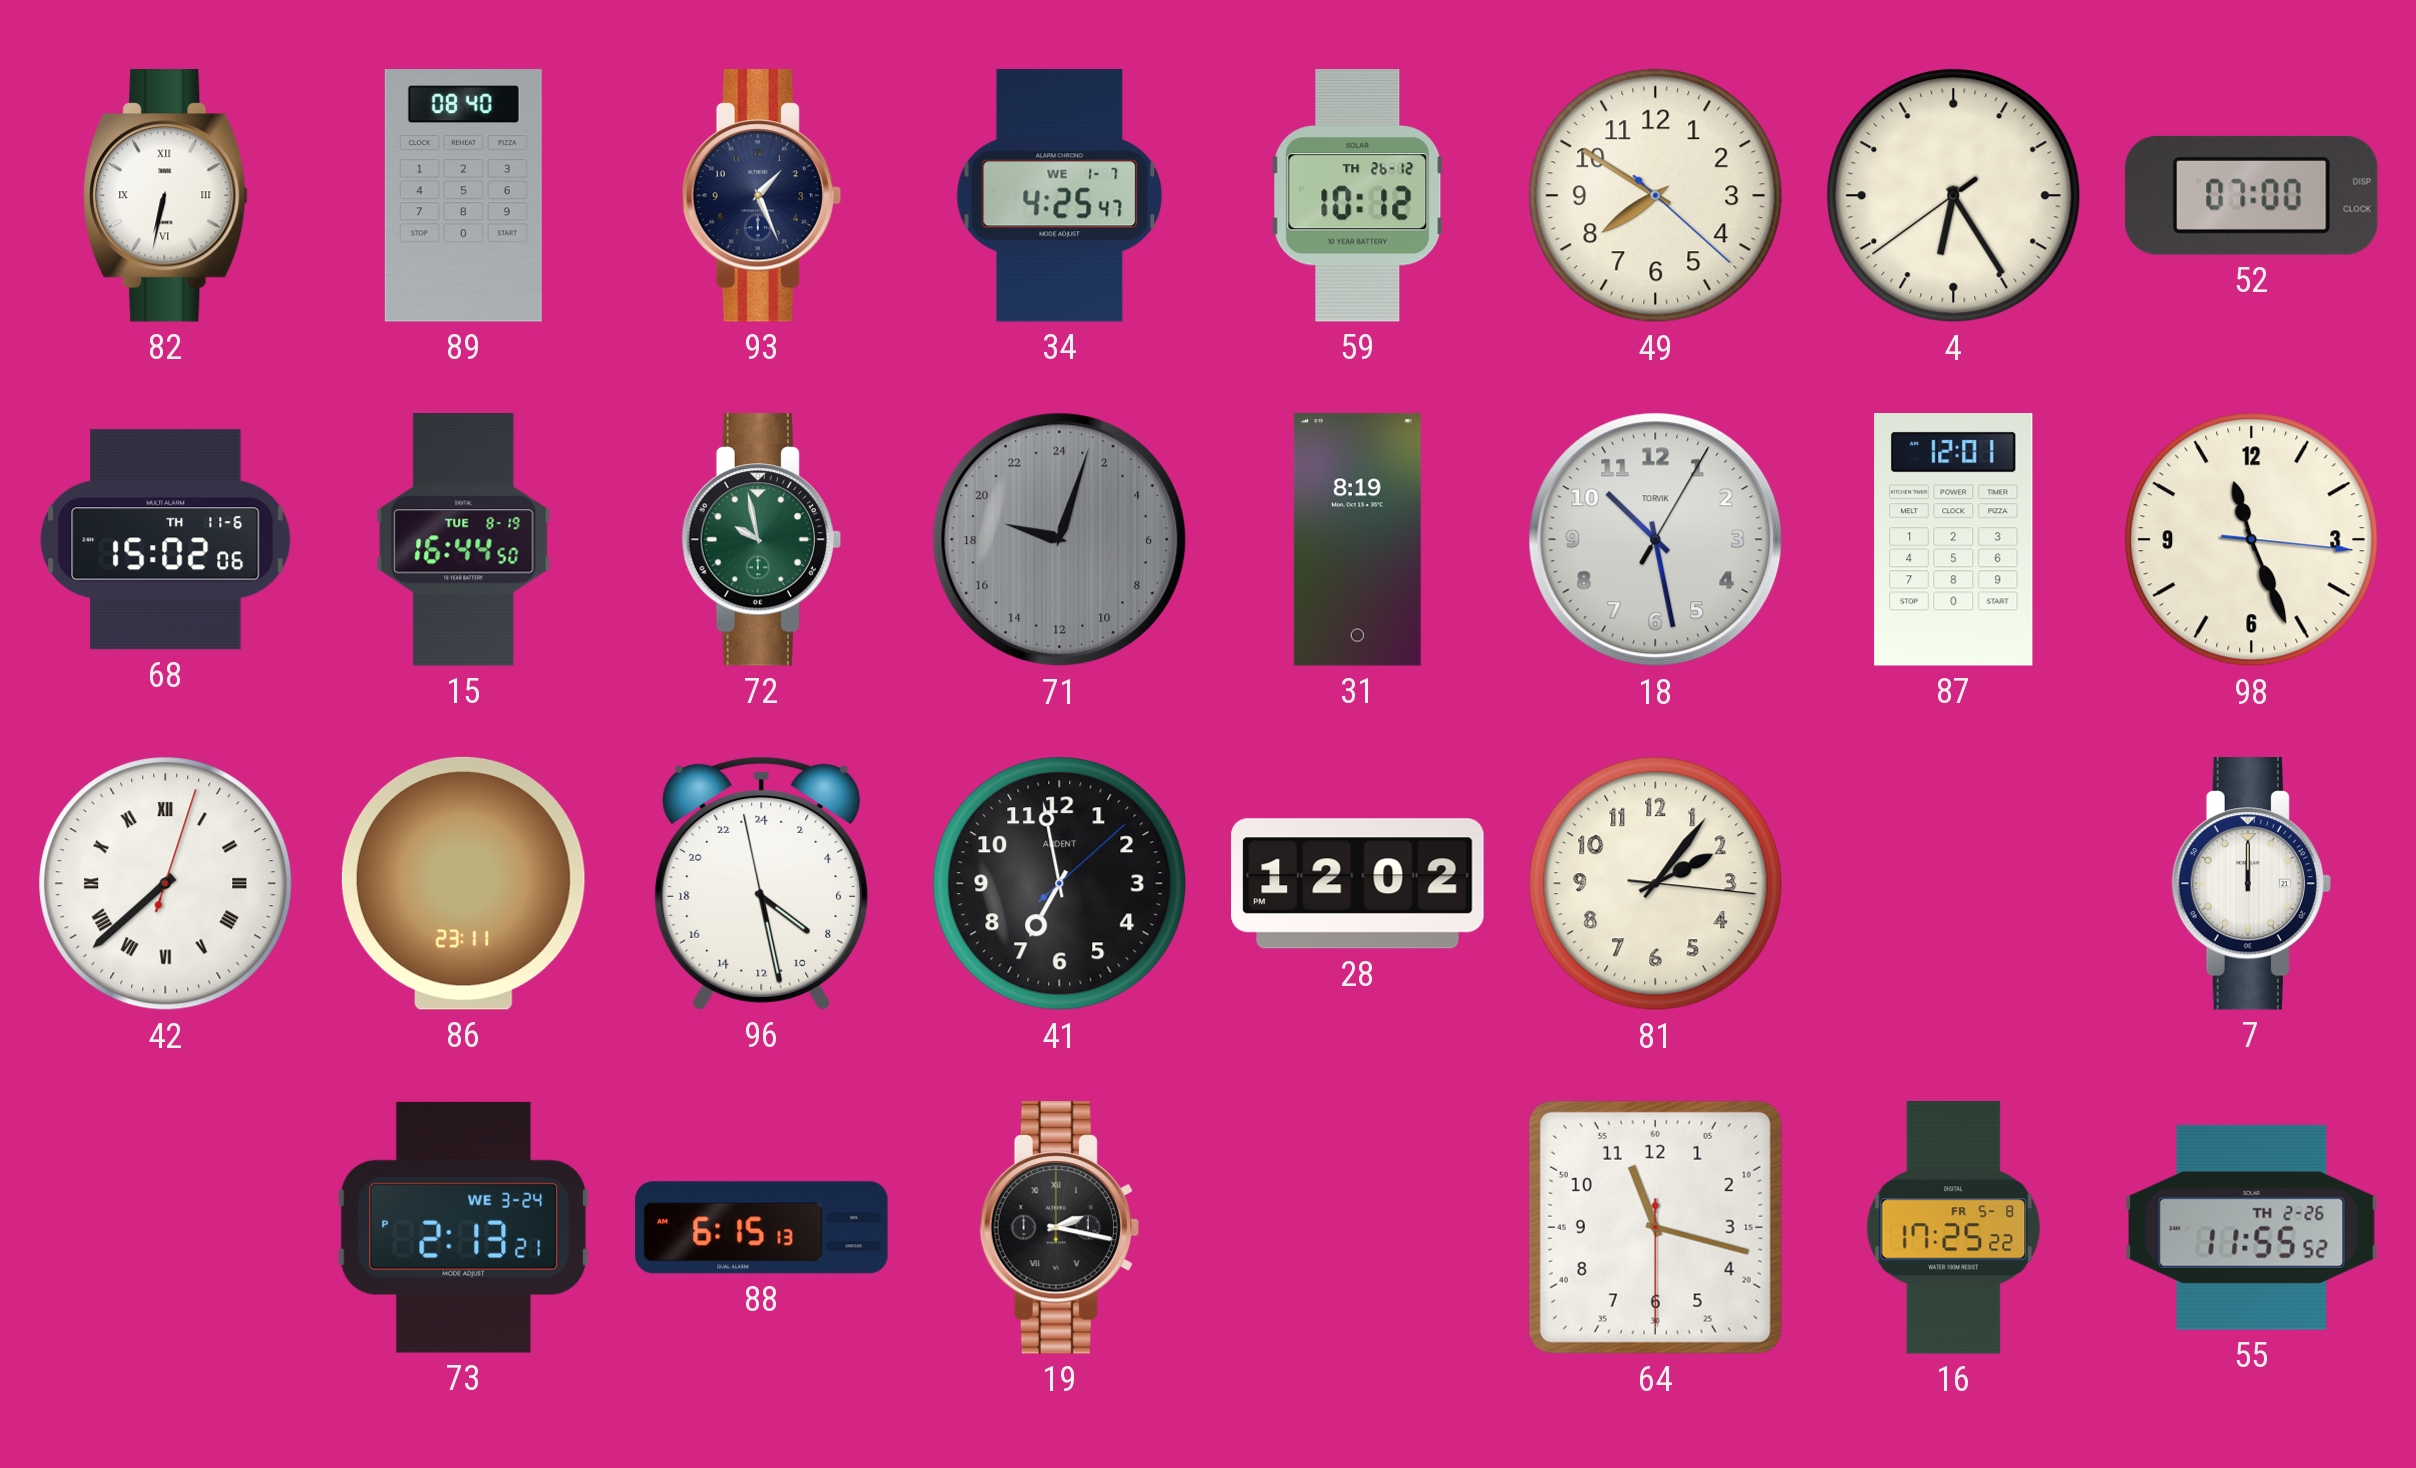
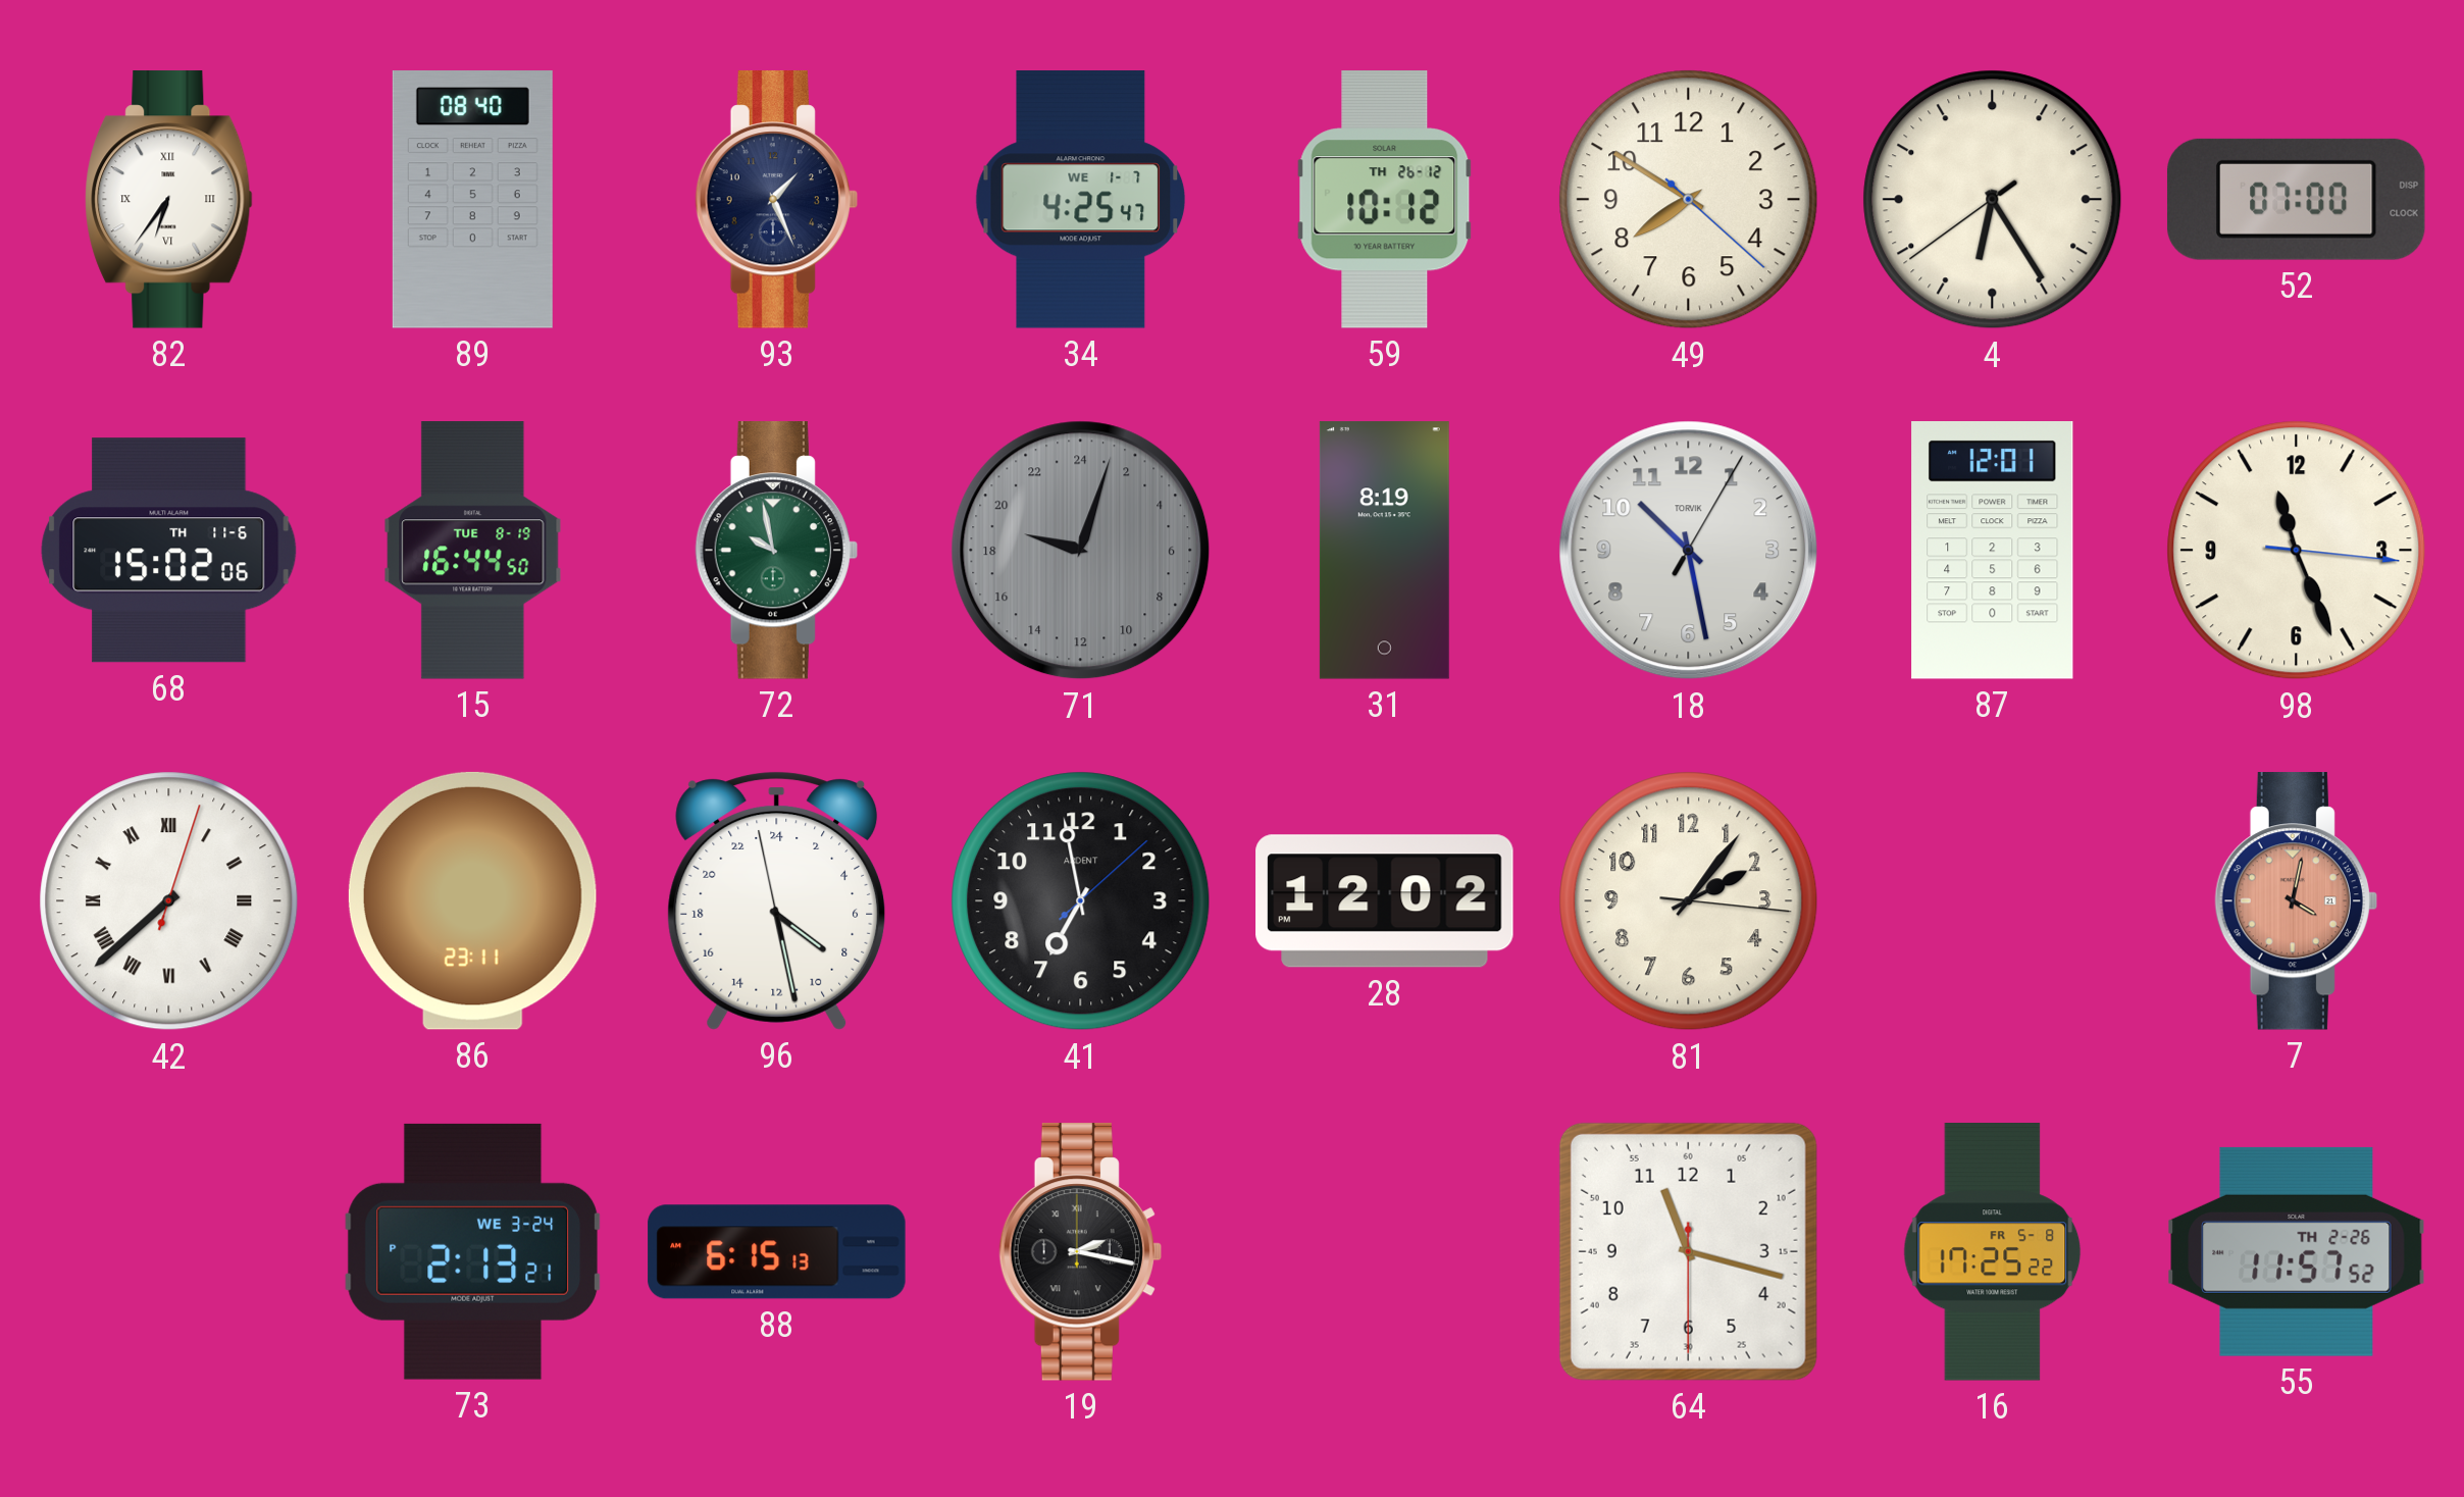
82: 6:32 -> 6:36 (169, 200)
7: 12:00 -> 4:02 (2296, 901)
7 dial: white -> salmon (2296, 901)
55: 11:55 -> 11:57 (2297, 1251)
